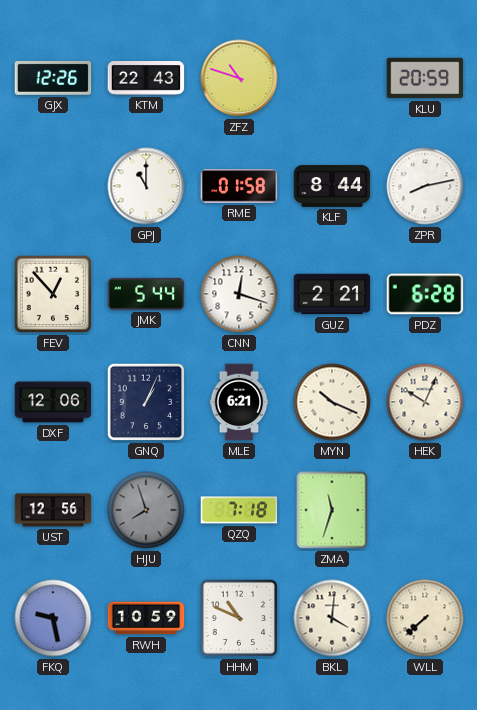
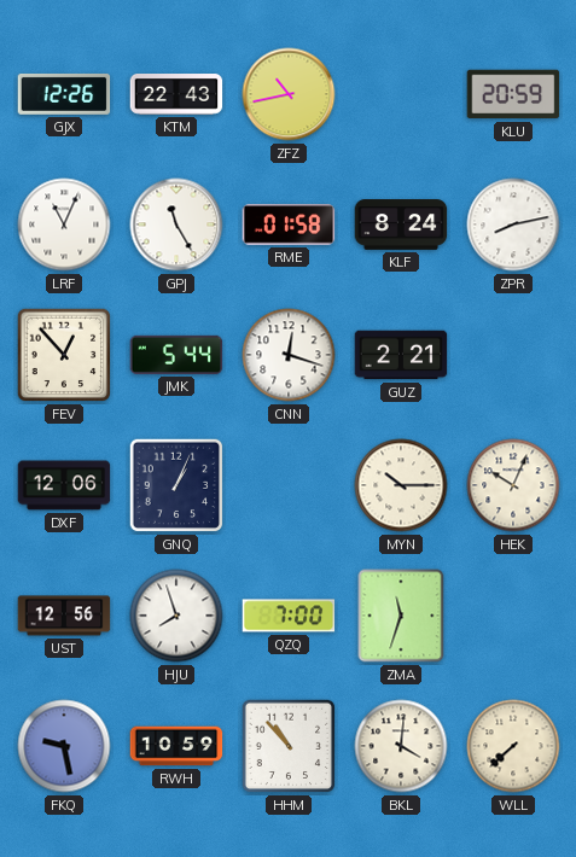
ZFZ: 10:48 -> 10:43 (289, 94)
LRF: none -> 11:04 (64, 225)
GPJ: 11:00 -> 11:25 (176, 225)
KLF: 8:44 -> 8:24 (401, 225)
PDZ: 6:28 -> none (425, 294)
MLE: 6:21 -> none (239, 402)
MYN: 10:19 -> 10:15 (401, 485)
HJU dial: grey -> white (176, 616)
QZQ: 7:18 -> 7:00 (289, 616)
HHM: 10:49 -> 10:53 (289, 746)
